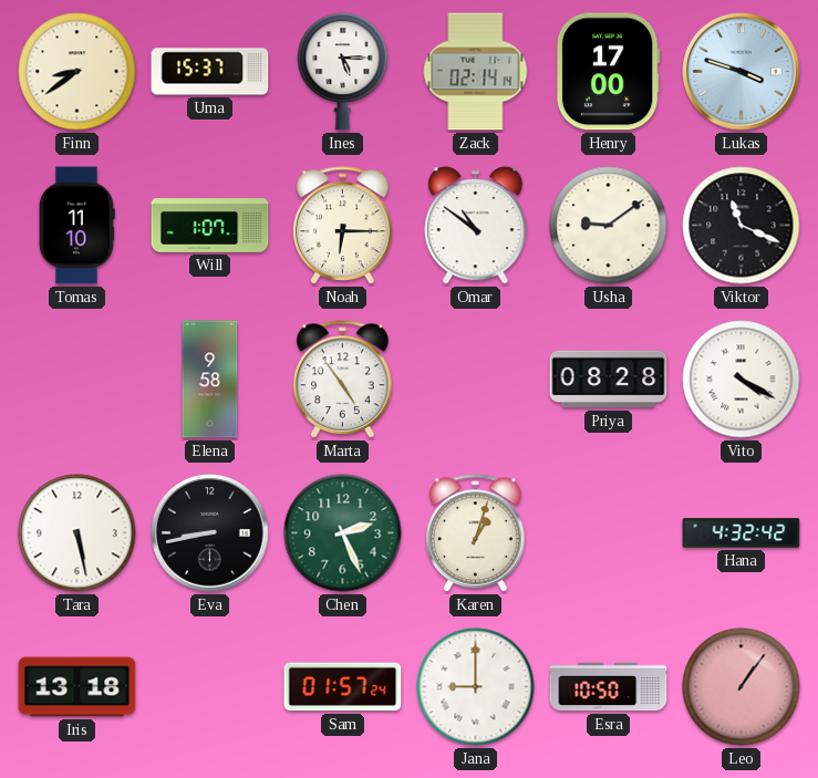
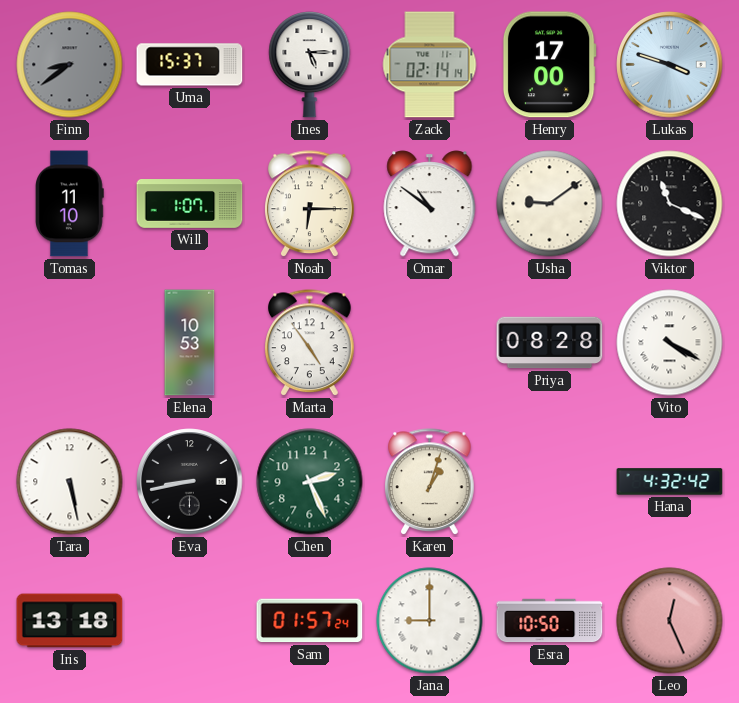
Finn dial: cream -> grey (70, 65)
Elena: 9:58 -> 10:53 (190, 343)
Leo: 1:06 -> 12:26 (670, 621)
